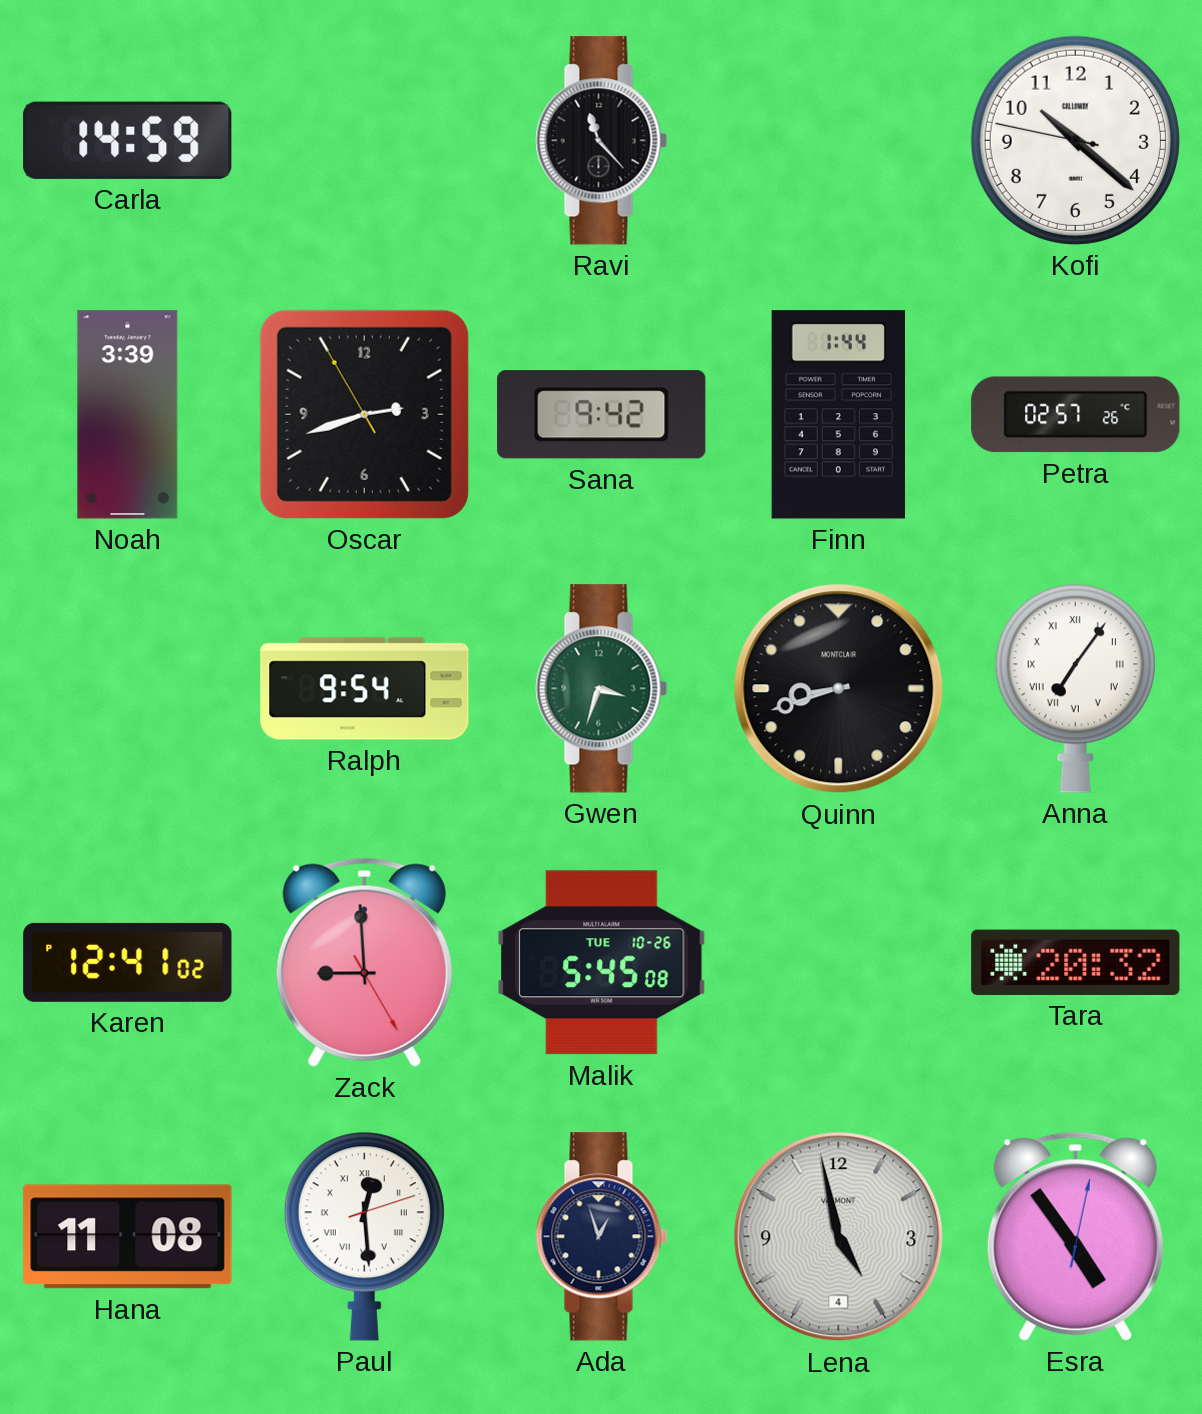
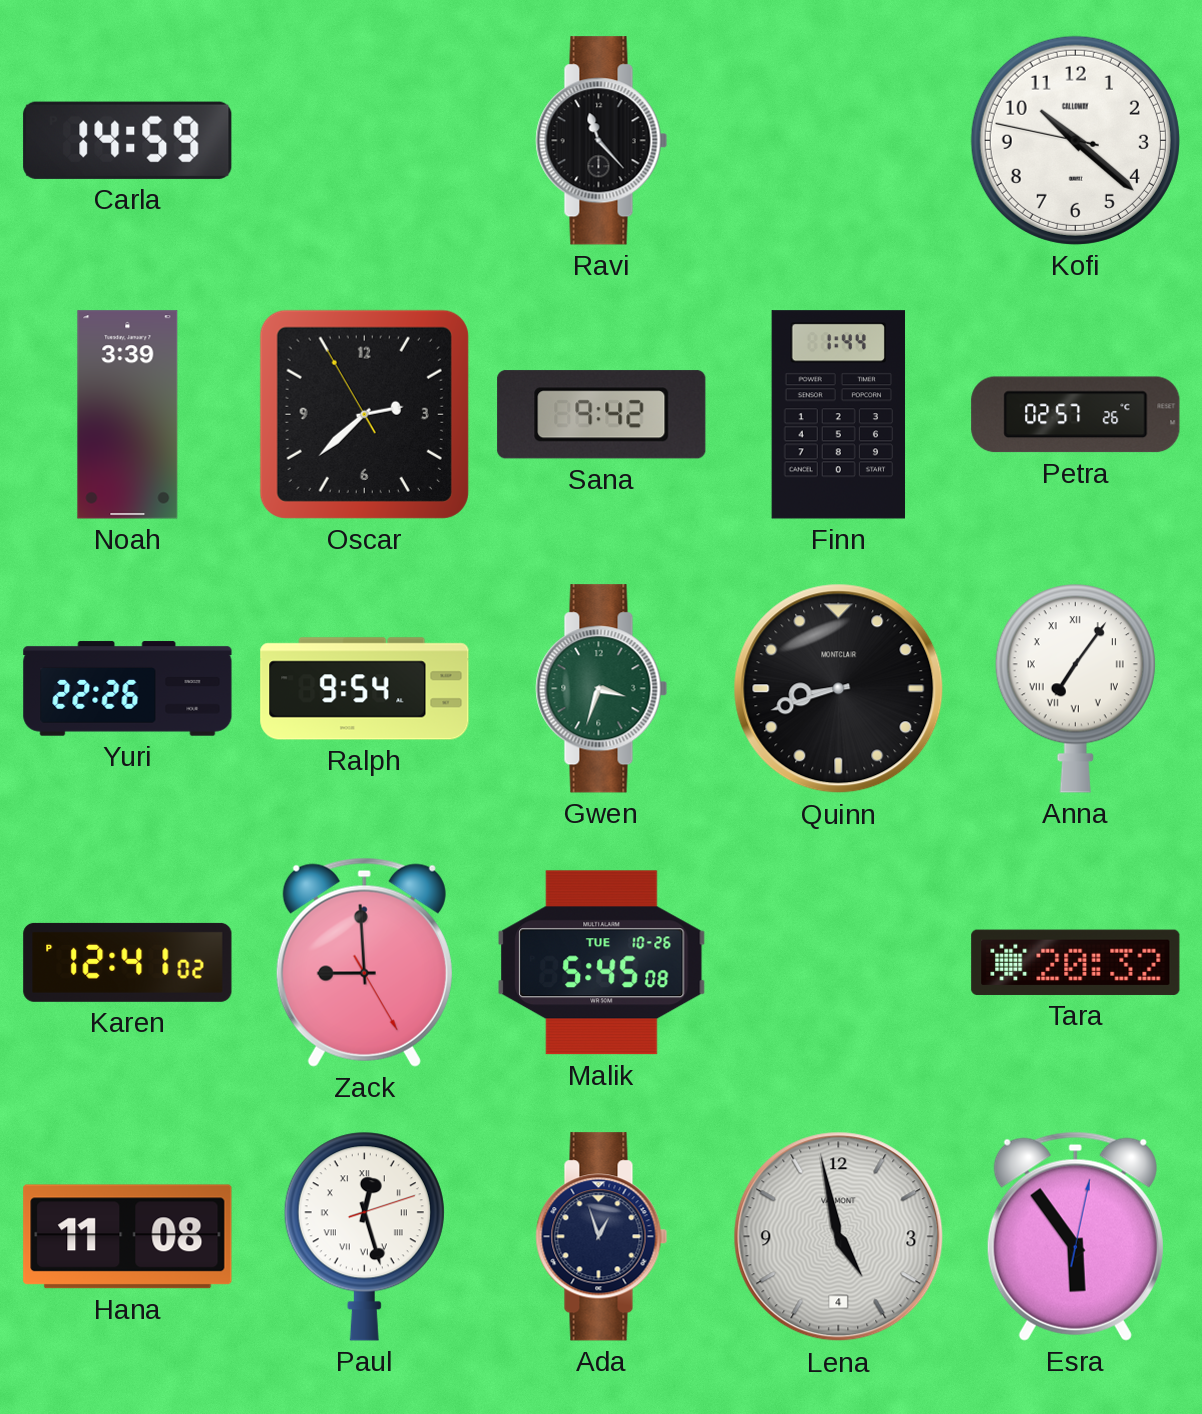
Oscar: 2:41 -> 2:37 (364, 414)
Yuri: none -> 22:26 (128, 689)
Paul: 12:29 -> 12:27 (364, 1236)
Esra: 4:54 -> 5:54 (1075, 1236)
